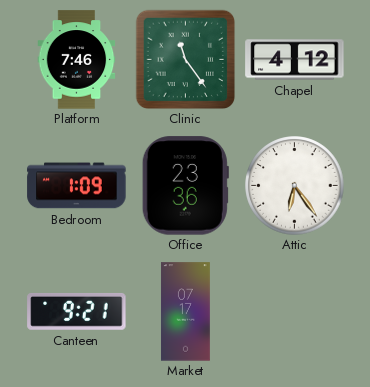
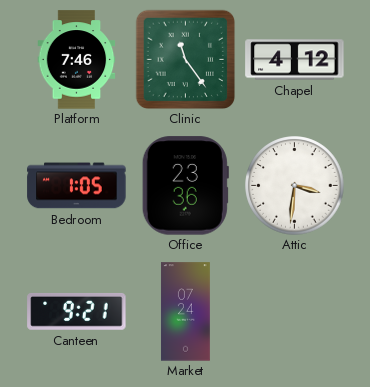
Bedroom: 1:09 -> 1:05 (77, 186)
Attic: 6:24 -> 3:31 (295, 186)
Market: 07:17 -> 07:24 (186, 312)
